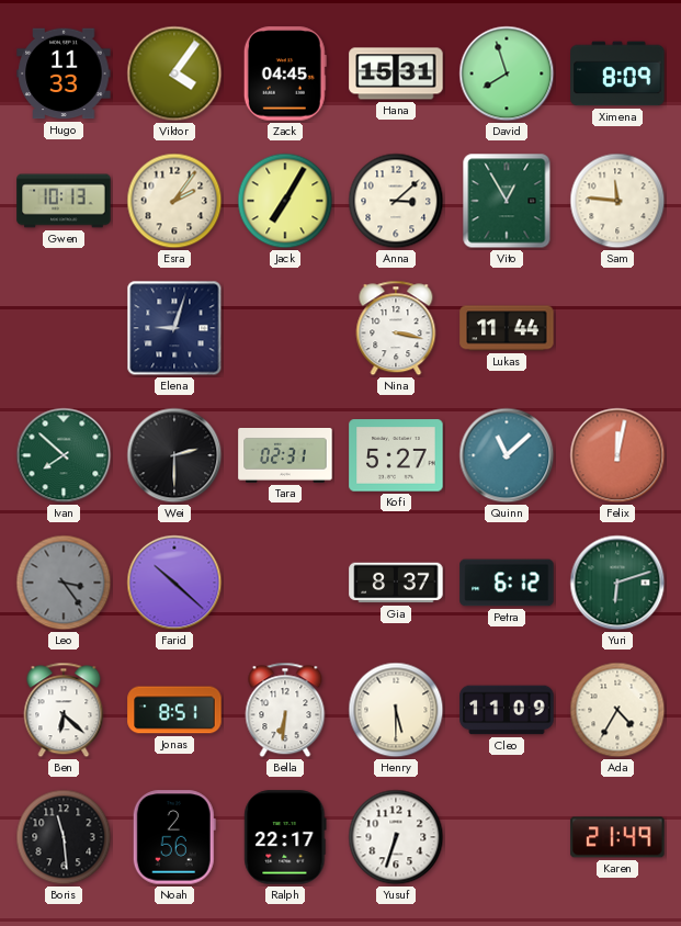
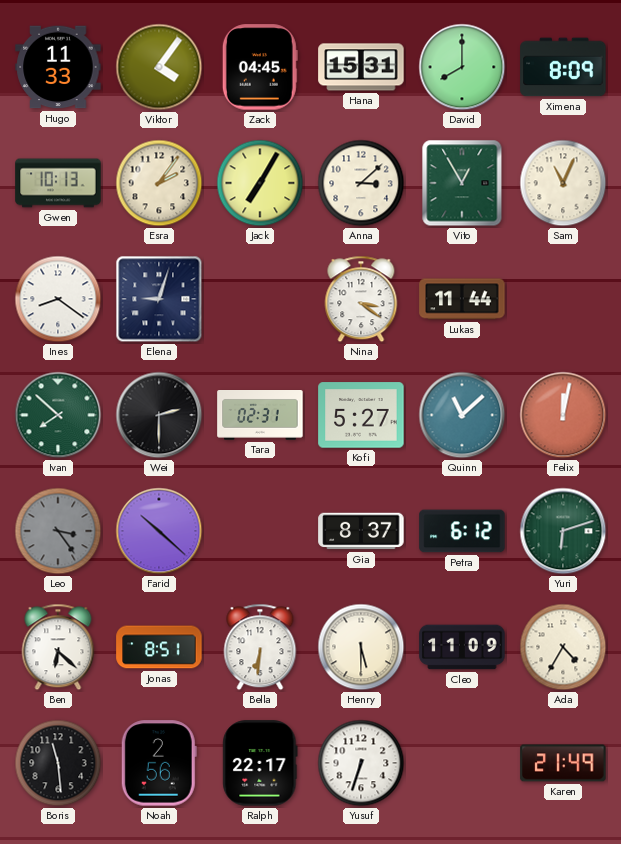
David: 7:57 -> 8:00 (462, 67)
Sam: 11:46 -> 11:04 (563, 183)
Ines: none -> 8:21 (58, 299)
Nina: 3:17 -> 3:21 (361, 299)
